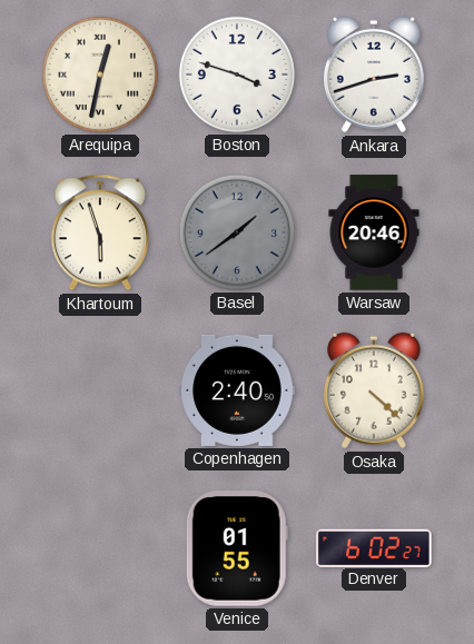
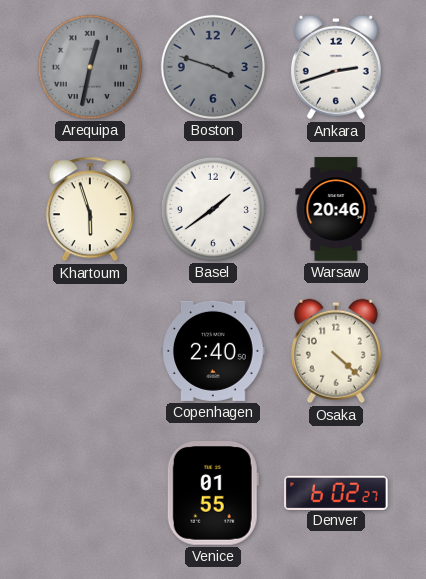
Arequipa dial: cream -> grey (90, 67)
Boston dial: white -> grey (213, 67)
Basel dial: grey -> white (213, 209)
